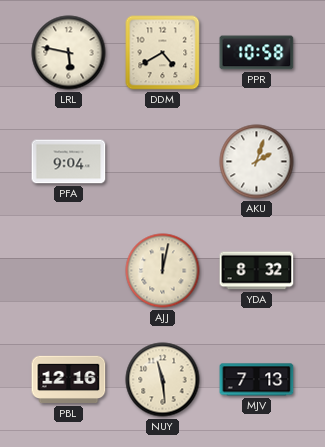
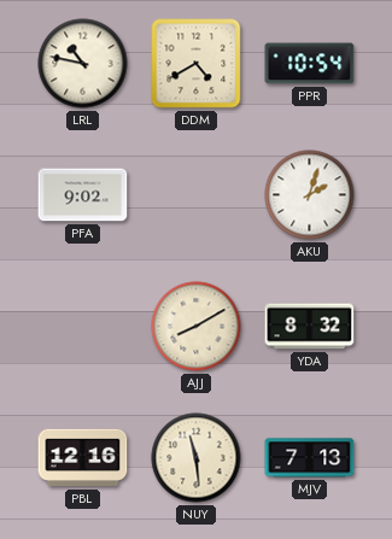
LRL: 5:47 -> 10:47 (83, 64)
PPR: 10:58 -> 10:54 (310, 64)
PFA: 9:04 -> 9:02 (83, 195)
AJJ: 12:02 -> 8:10 (197, 327)
